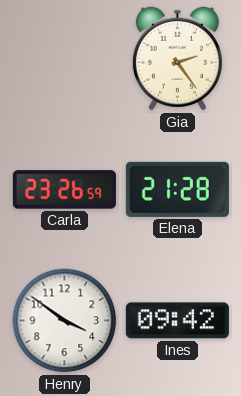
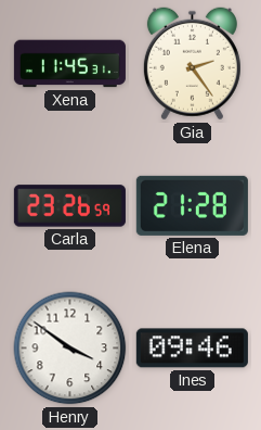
Xena: none -> 11:45 (69, 64)
Ines: 09:42 -> 09:46 (192, 349)
